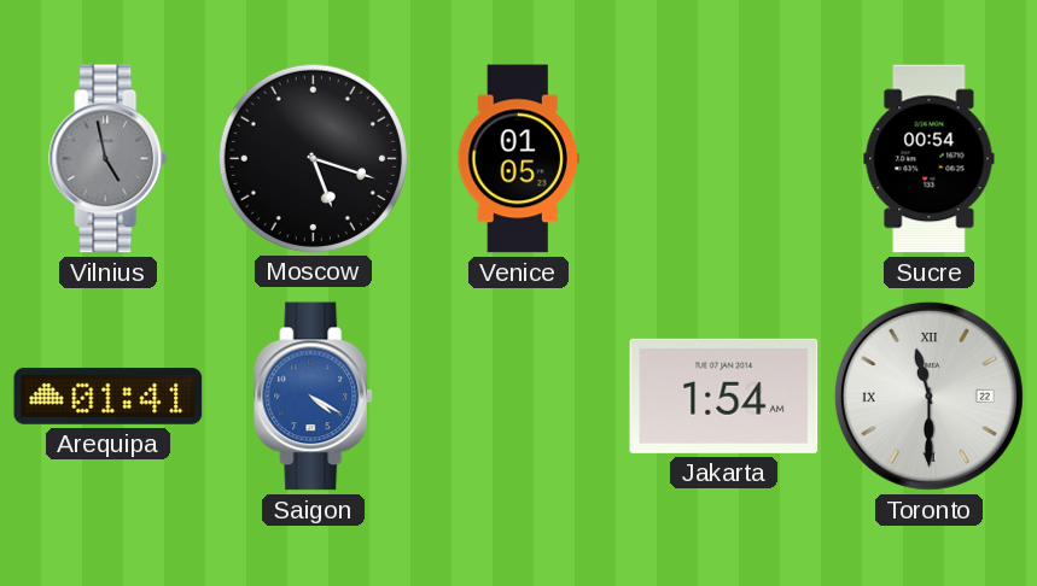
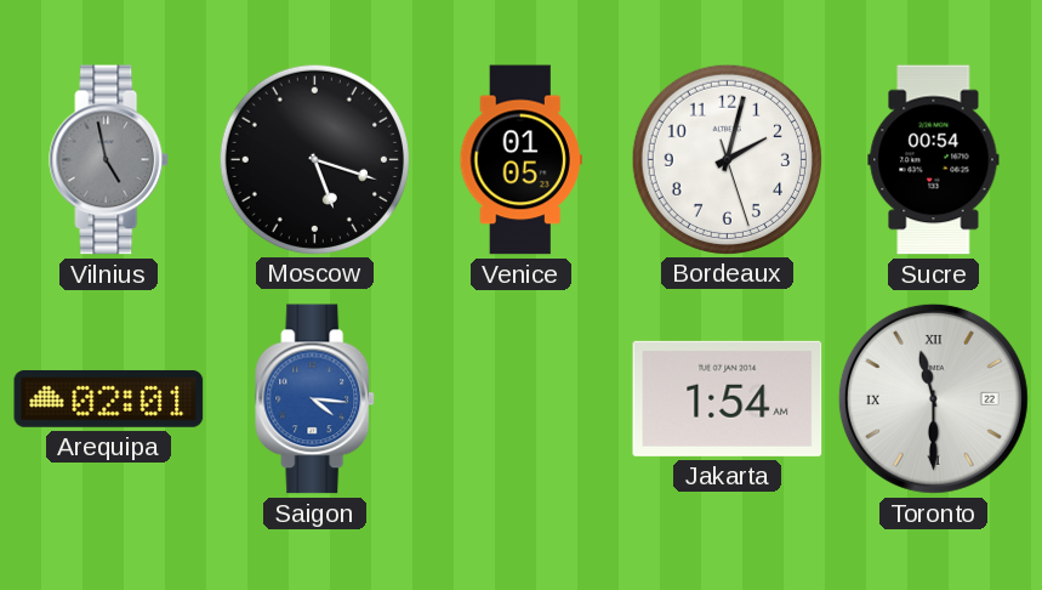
Bordeaux: none -> 2:02 (727, 159)
Arequipa: 01:41 -> 02:01 (109, 398)
Saigon: 4:20 -> 4:16 (315, 399)
